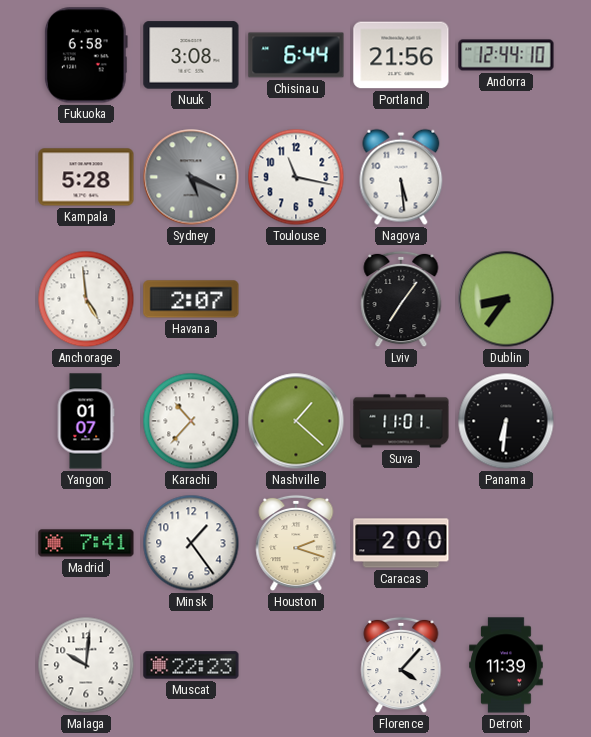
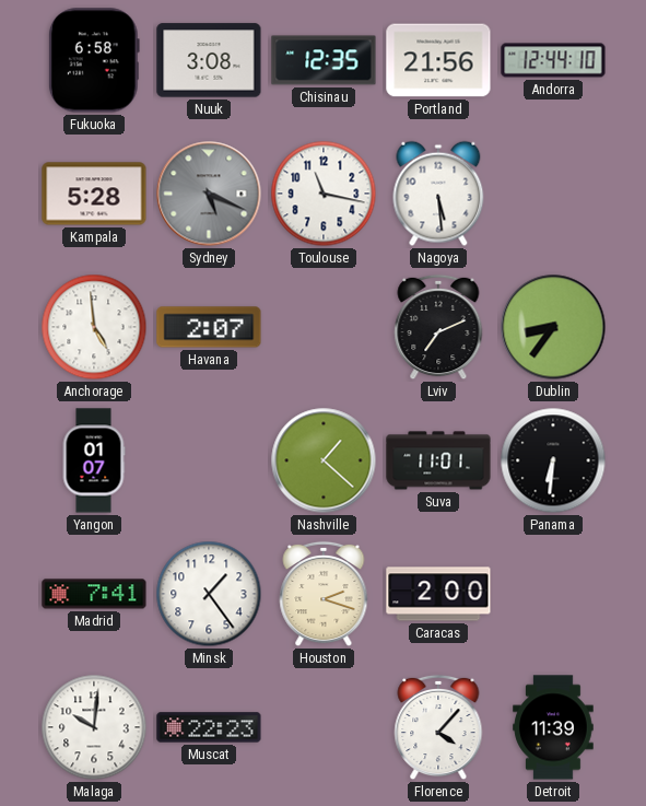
Chisinau: 6:44 -> 12:35 (324, 60)
Lviv: 7:06 -> 7:11 (438, 327)
Karachi: 10:37 -> none (191, 421)
